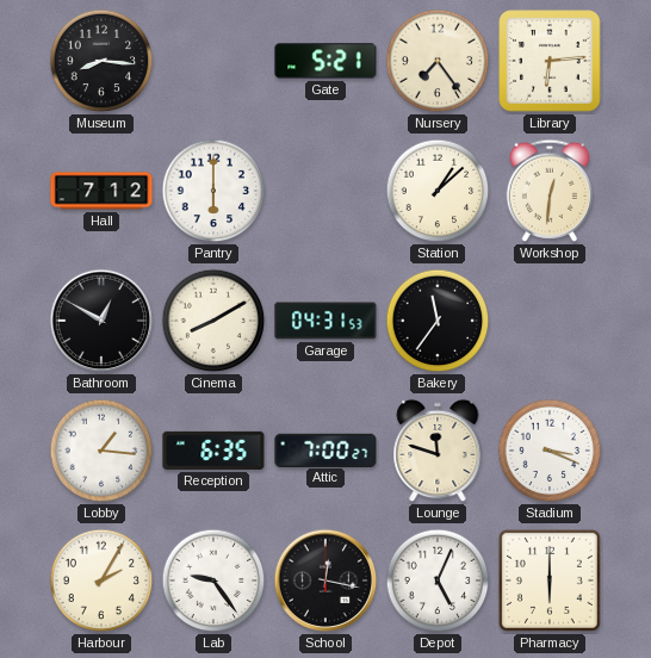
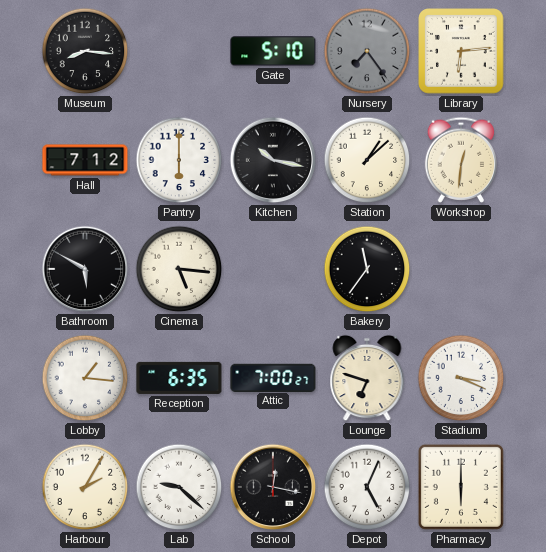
Gate: 5:21 -> 5:10 (273, 51)
Nursery dial: cream -> grey (367, 51)
Kitchen: none -> 10:17 (273, 160)
Bathroom: 12:50 -> 5:50 (85, 269)
Cinema: 8:10 -> 5:16 (179, 269)
Garage: 04:31 -> none (325, 321)
Lounge: 11:48 -> 6:48 (367, 378)
Lab: 9:24 -> 9:22 (179, 487)
